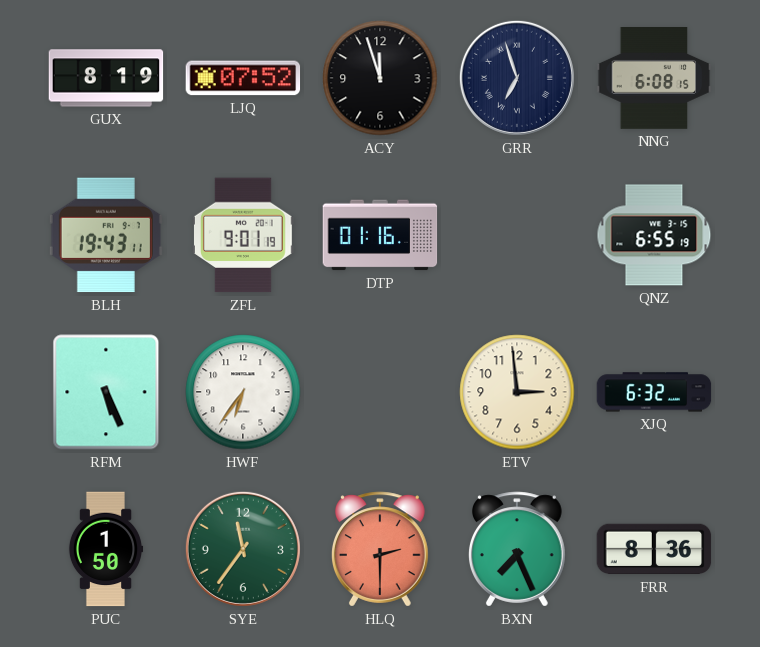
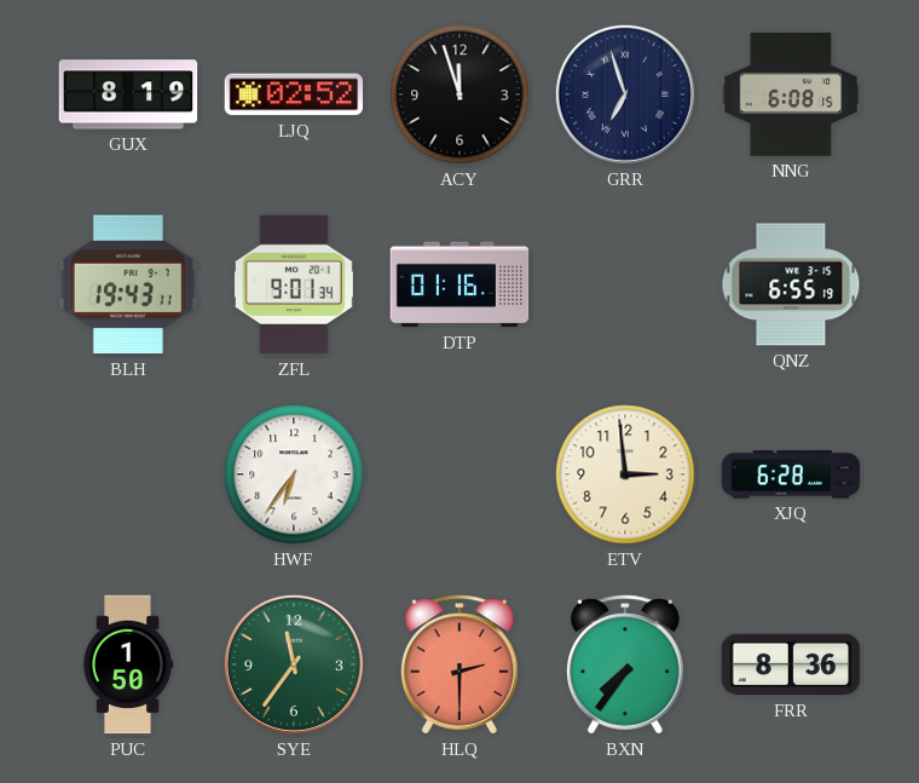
LJQ: 07:52 -> 02:52 (294, 94)
ZFL: 9:01:19 -> 9:01:34 (294, 284)
RFM: 5:26 -> none (106, 392)
XJQ: 6:32 -> 6:28 (791, 474)
BXN: 7:26 -> 7:36 (625, 664)
